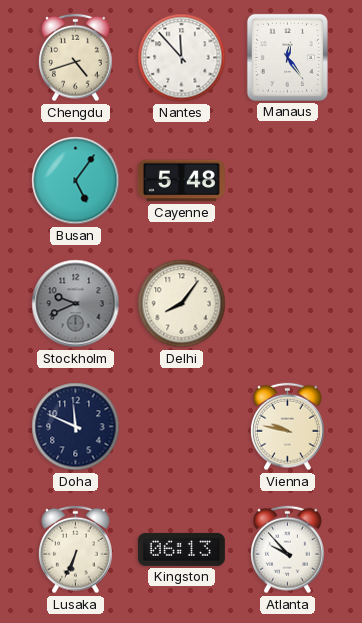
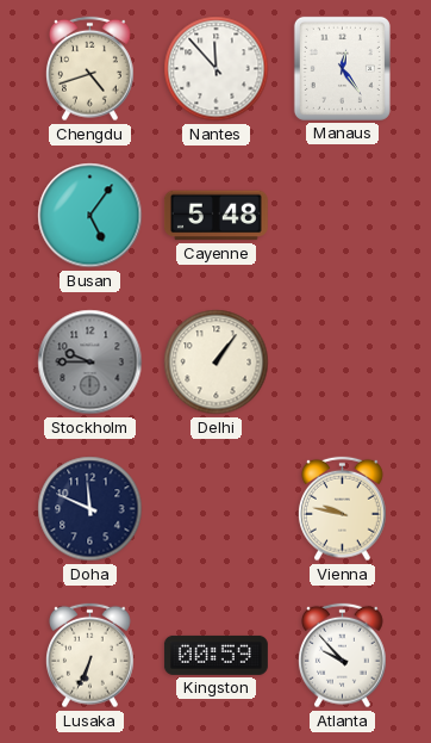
Stockholm: 9:41 -> 9:45 (90, 363)
Delhi: 8:06 -> 1:06 (217, 363)
Kingston: 06:13 -> 00:59 (215, 655)
